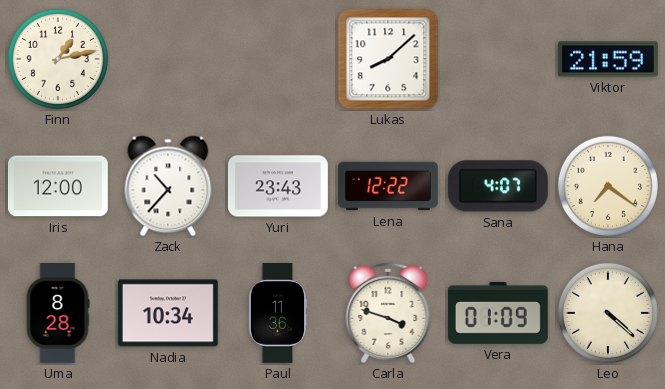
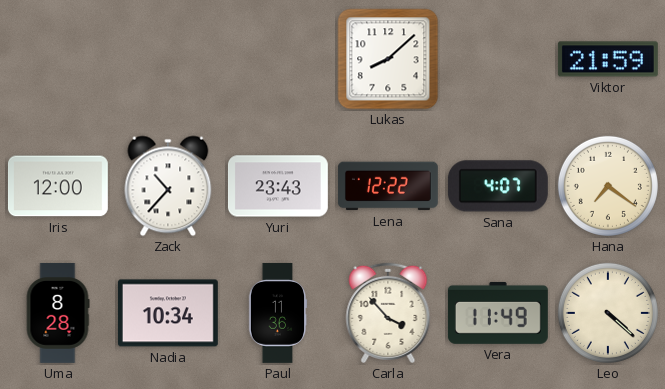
Finn: 1:13 -> none (58, 59)
Carla: 3:48 -> 3:53 (388, 313)
Vera: 01:09 -> 11:49 (498, 313)
